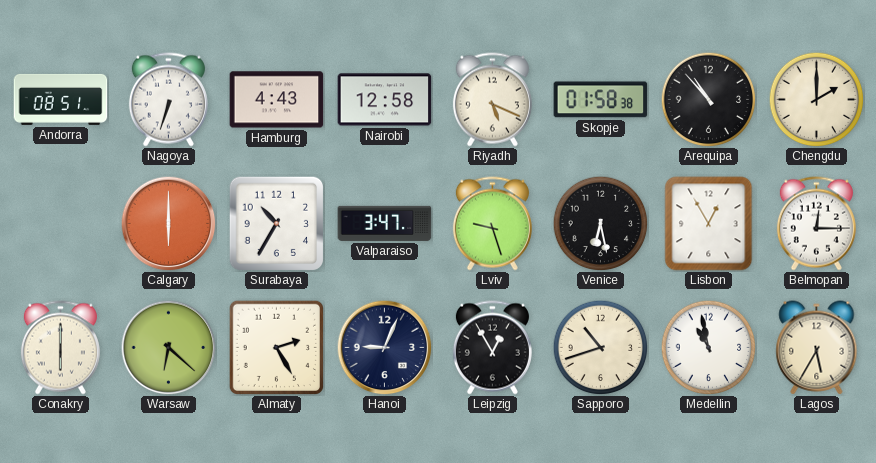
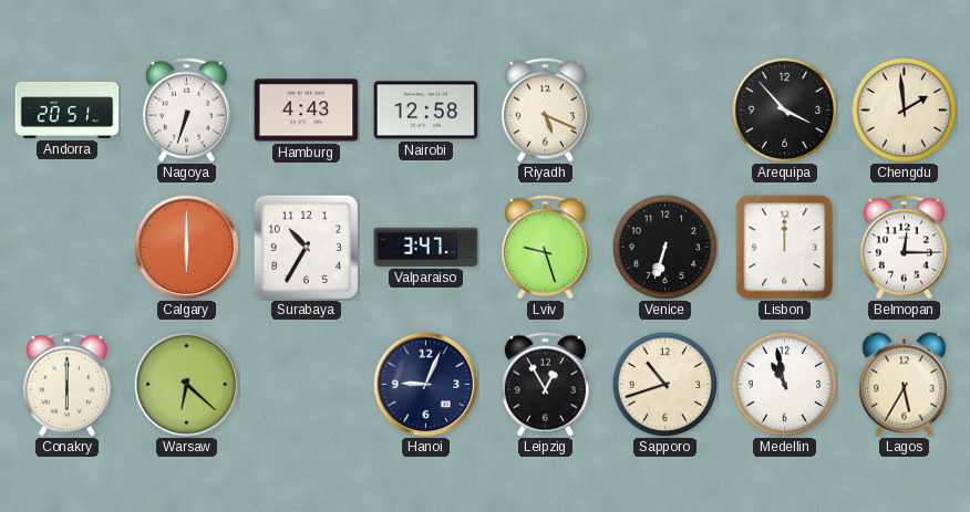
Andorra: 08:51 -> 20:51 (68, 109)
Skopje: 01:58 -> none (601, 100)
Arequipa: 10:53 -> 3:53 (784, 109)
Chengdu: 2:00 -> 1:59 (904, 109)
Venice: 6:28 -> 6:33 (664, 247)
Lisbon: 12:55 -> 12:00 (785, 248)
Almaty: 2:25 -> none (276, 347)
